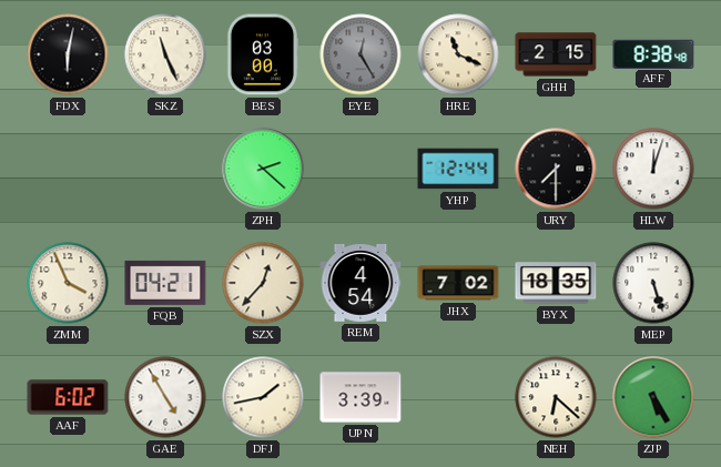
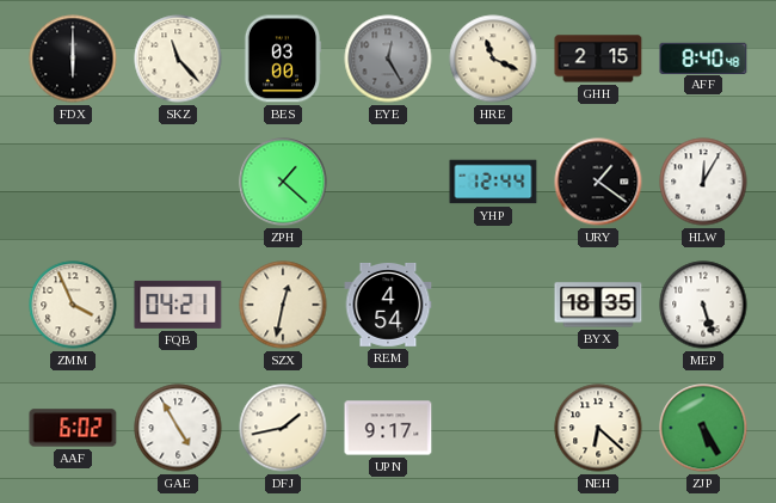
FDX: 6:02 -> 6:00 (73, 59)
SKZ: 11:26 -> 11:23 (178, 59)
AFF: 8:38 -> 8:40 (703, 57)
ZPH: 2:22 -> 1:22 (283, 182)
URY: 7:30 -> 1:21 (598, 182)
HLW: 12:03 -> 12:05 (703, 182)
SZX: 12:37 -> 12:32 (283, 305)
JHX: 7:02 -> none (458, 283)
UPN: 3:39 -> 9:17 (388, 428)
